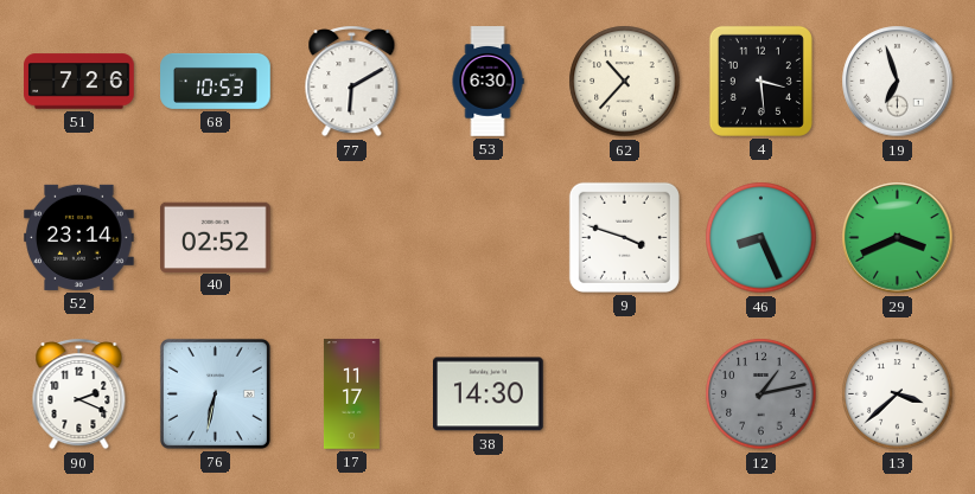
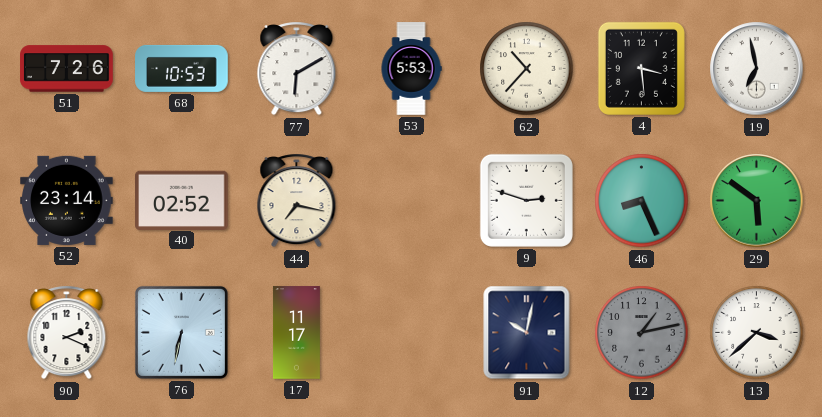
53: 6:30 -> 5:53 (411, 69)
19: 6:57 -> 6:58 (757, 69)
44: none -> 7:17 (297, 201)
9: 3:48 -> 2:48 (526, 200)
29: 3:41 -> 5:51 (757, 201)
38: 14:30 -> none (489, 394)
91: none -> 10:02 (527, 333)
